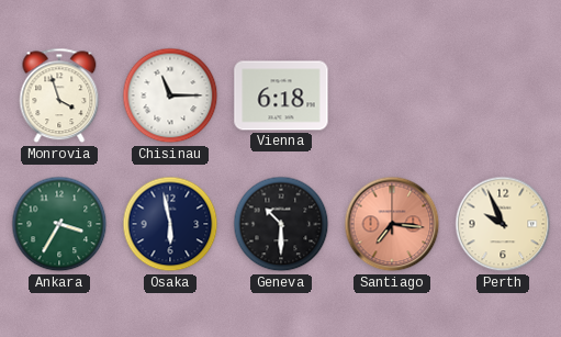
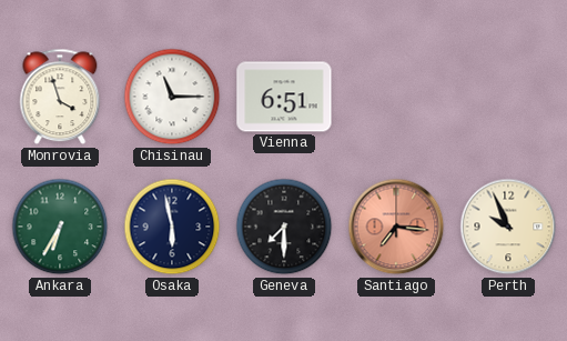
Vienna: 6:18 -> 6:51 (284, 97)
Ankara: 3:35 -> 6:35 (60, 227)
Geneva: 10:30 -> 7:30 (284, 227)
